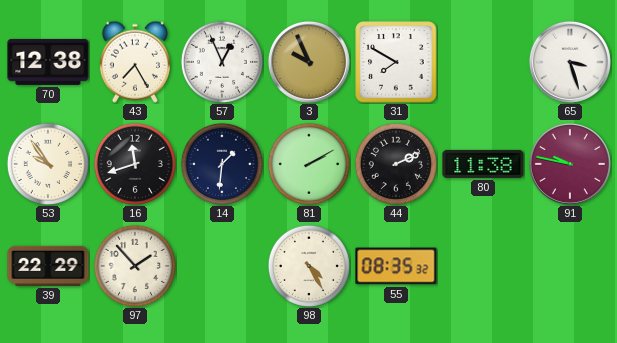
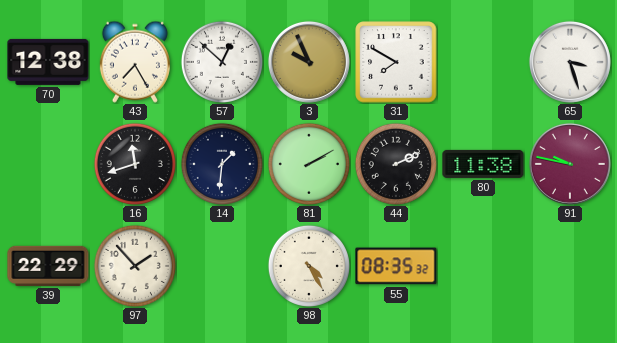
57: 12:56 -> 12:52 (222, 62)
53: 9:54 -> none (48, 164)
